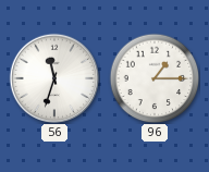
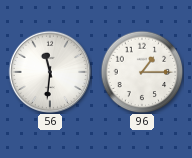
56: 11:33 -> 11:31 (49, 71)
